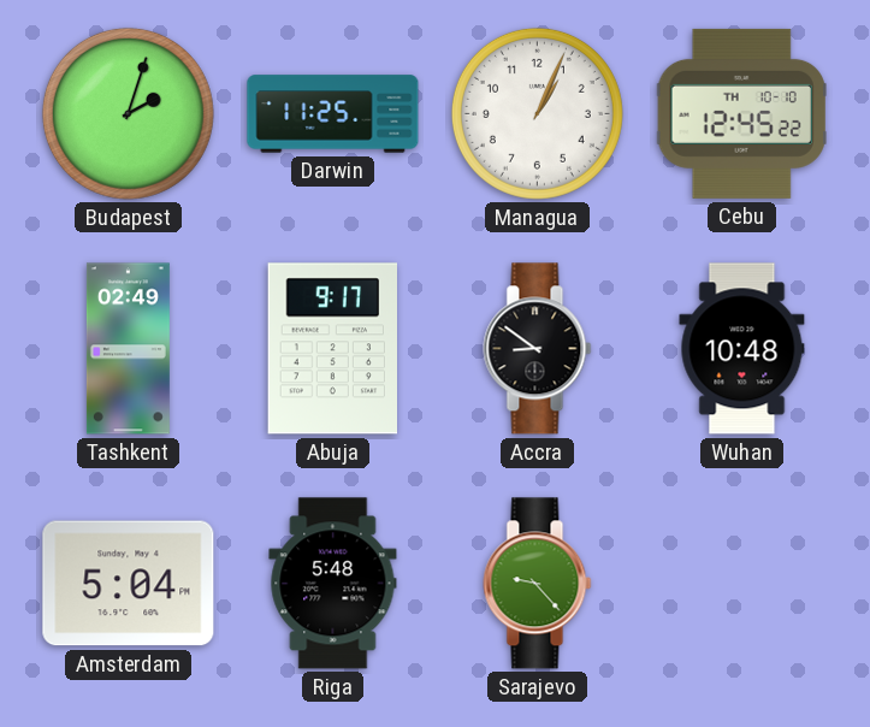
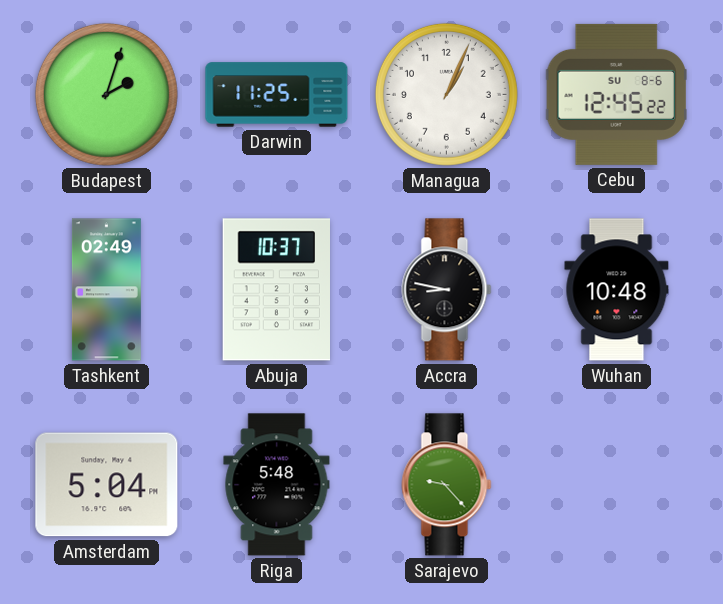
Cebu date: TH 10-10 -> SU 8-6 (616, 94)
Abuja: 9:17 -> 10:37 (276, 290)
Accra: 8:51 -> 8:47 (447, 290)
